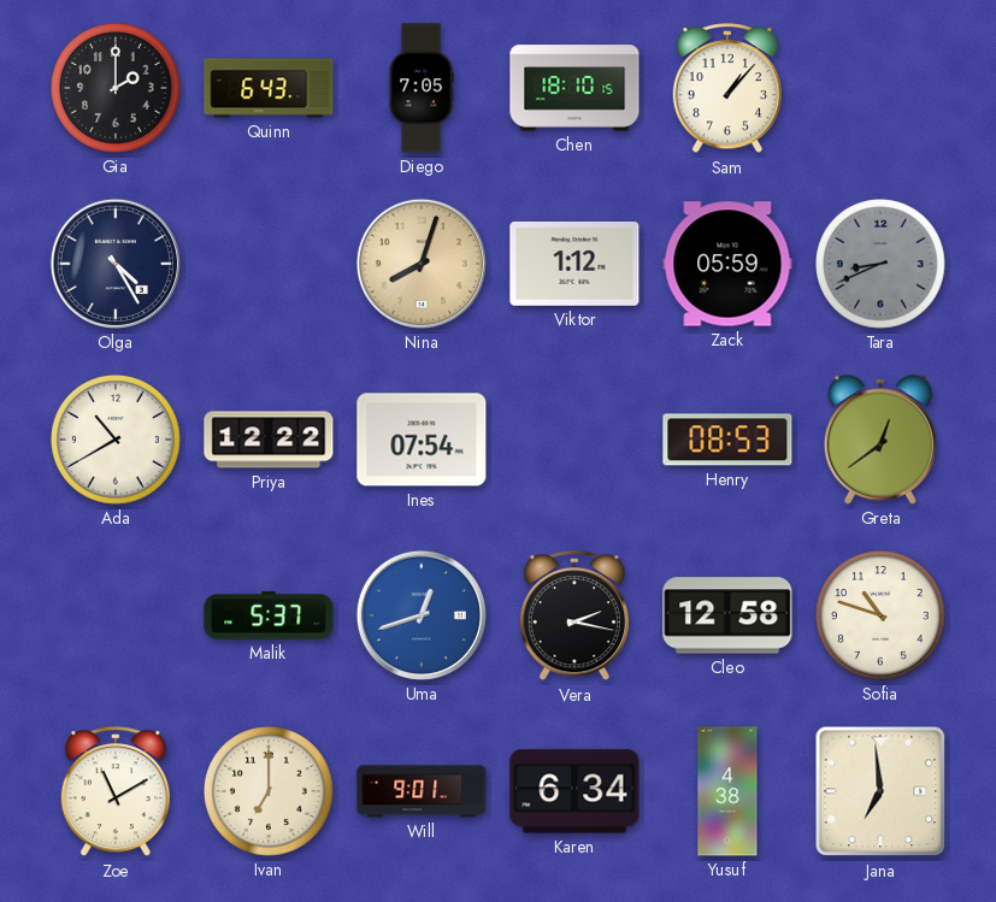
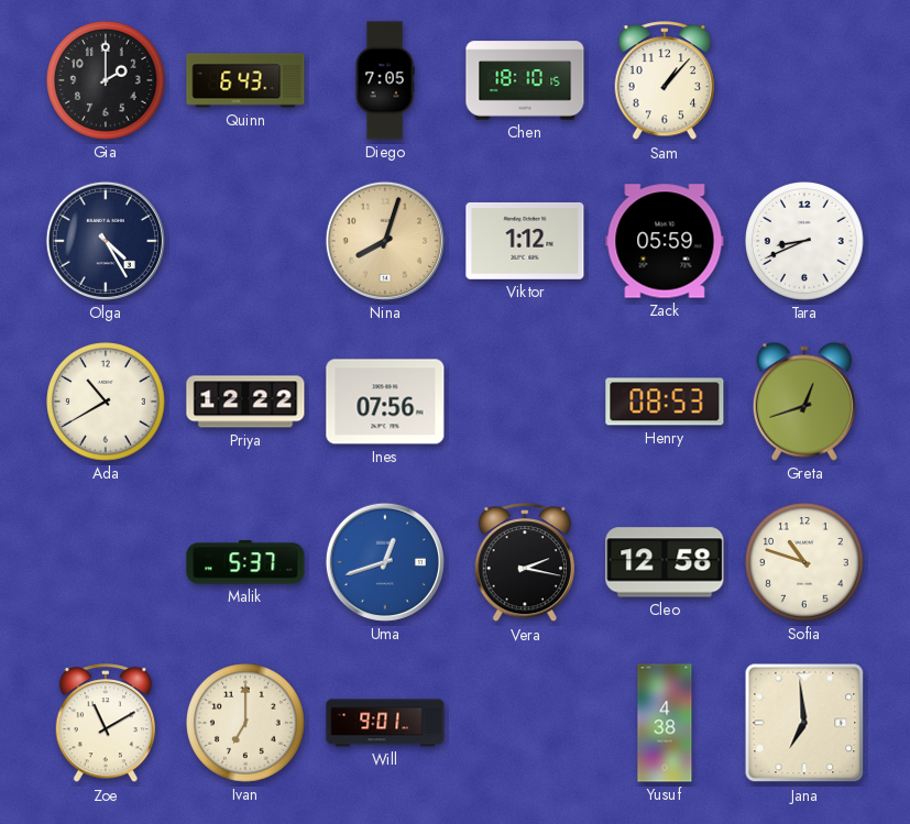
Tara dial: grey -> white (805, 242)
Ines: 07:54 -> 07:56 (385, 402)
Greta: 12:39 -> 12:42 (804, 402)
Karen: 6:34 -> none (574, 791)
